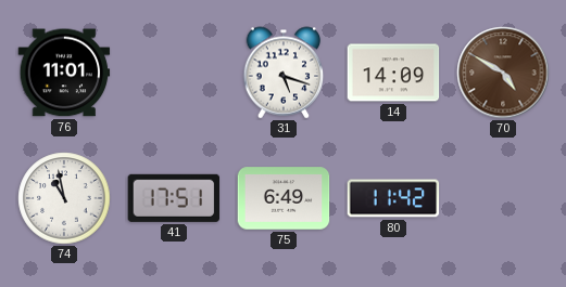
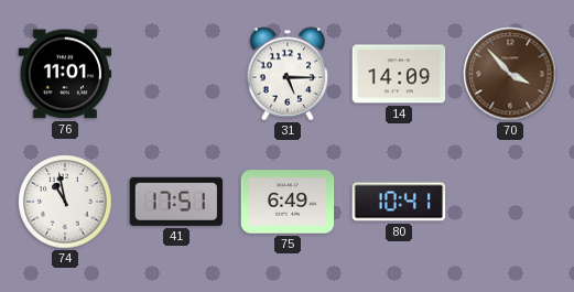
31: 5:18 -> 5:15 (288, 74)
70: 4:50 -> 3:53 (510, 74)
80: 11:42 -> 10:41 (399, 202)
